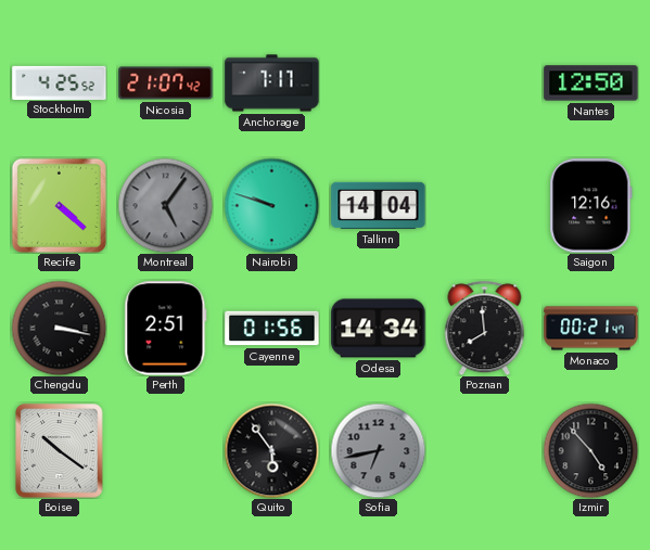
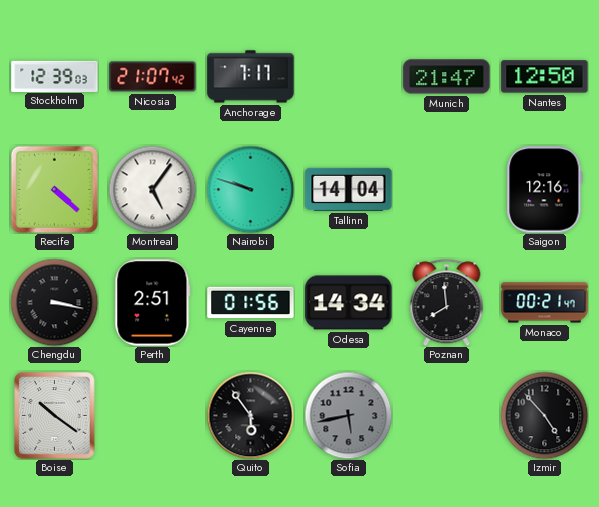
Stockholm: 4:25 -> 12:39 (55, 76)
Munich: none -> 21:47 (447, 77)
Montreal dial: grey -> white (152, 189)
Sofia: 6:43 -> 5:43 (348, 415)
